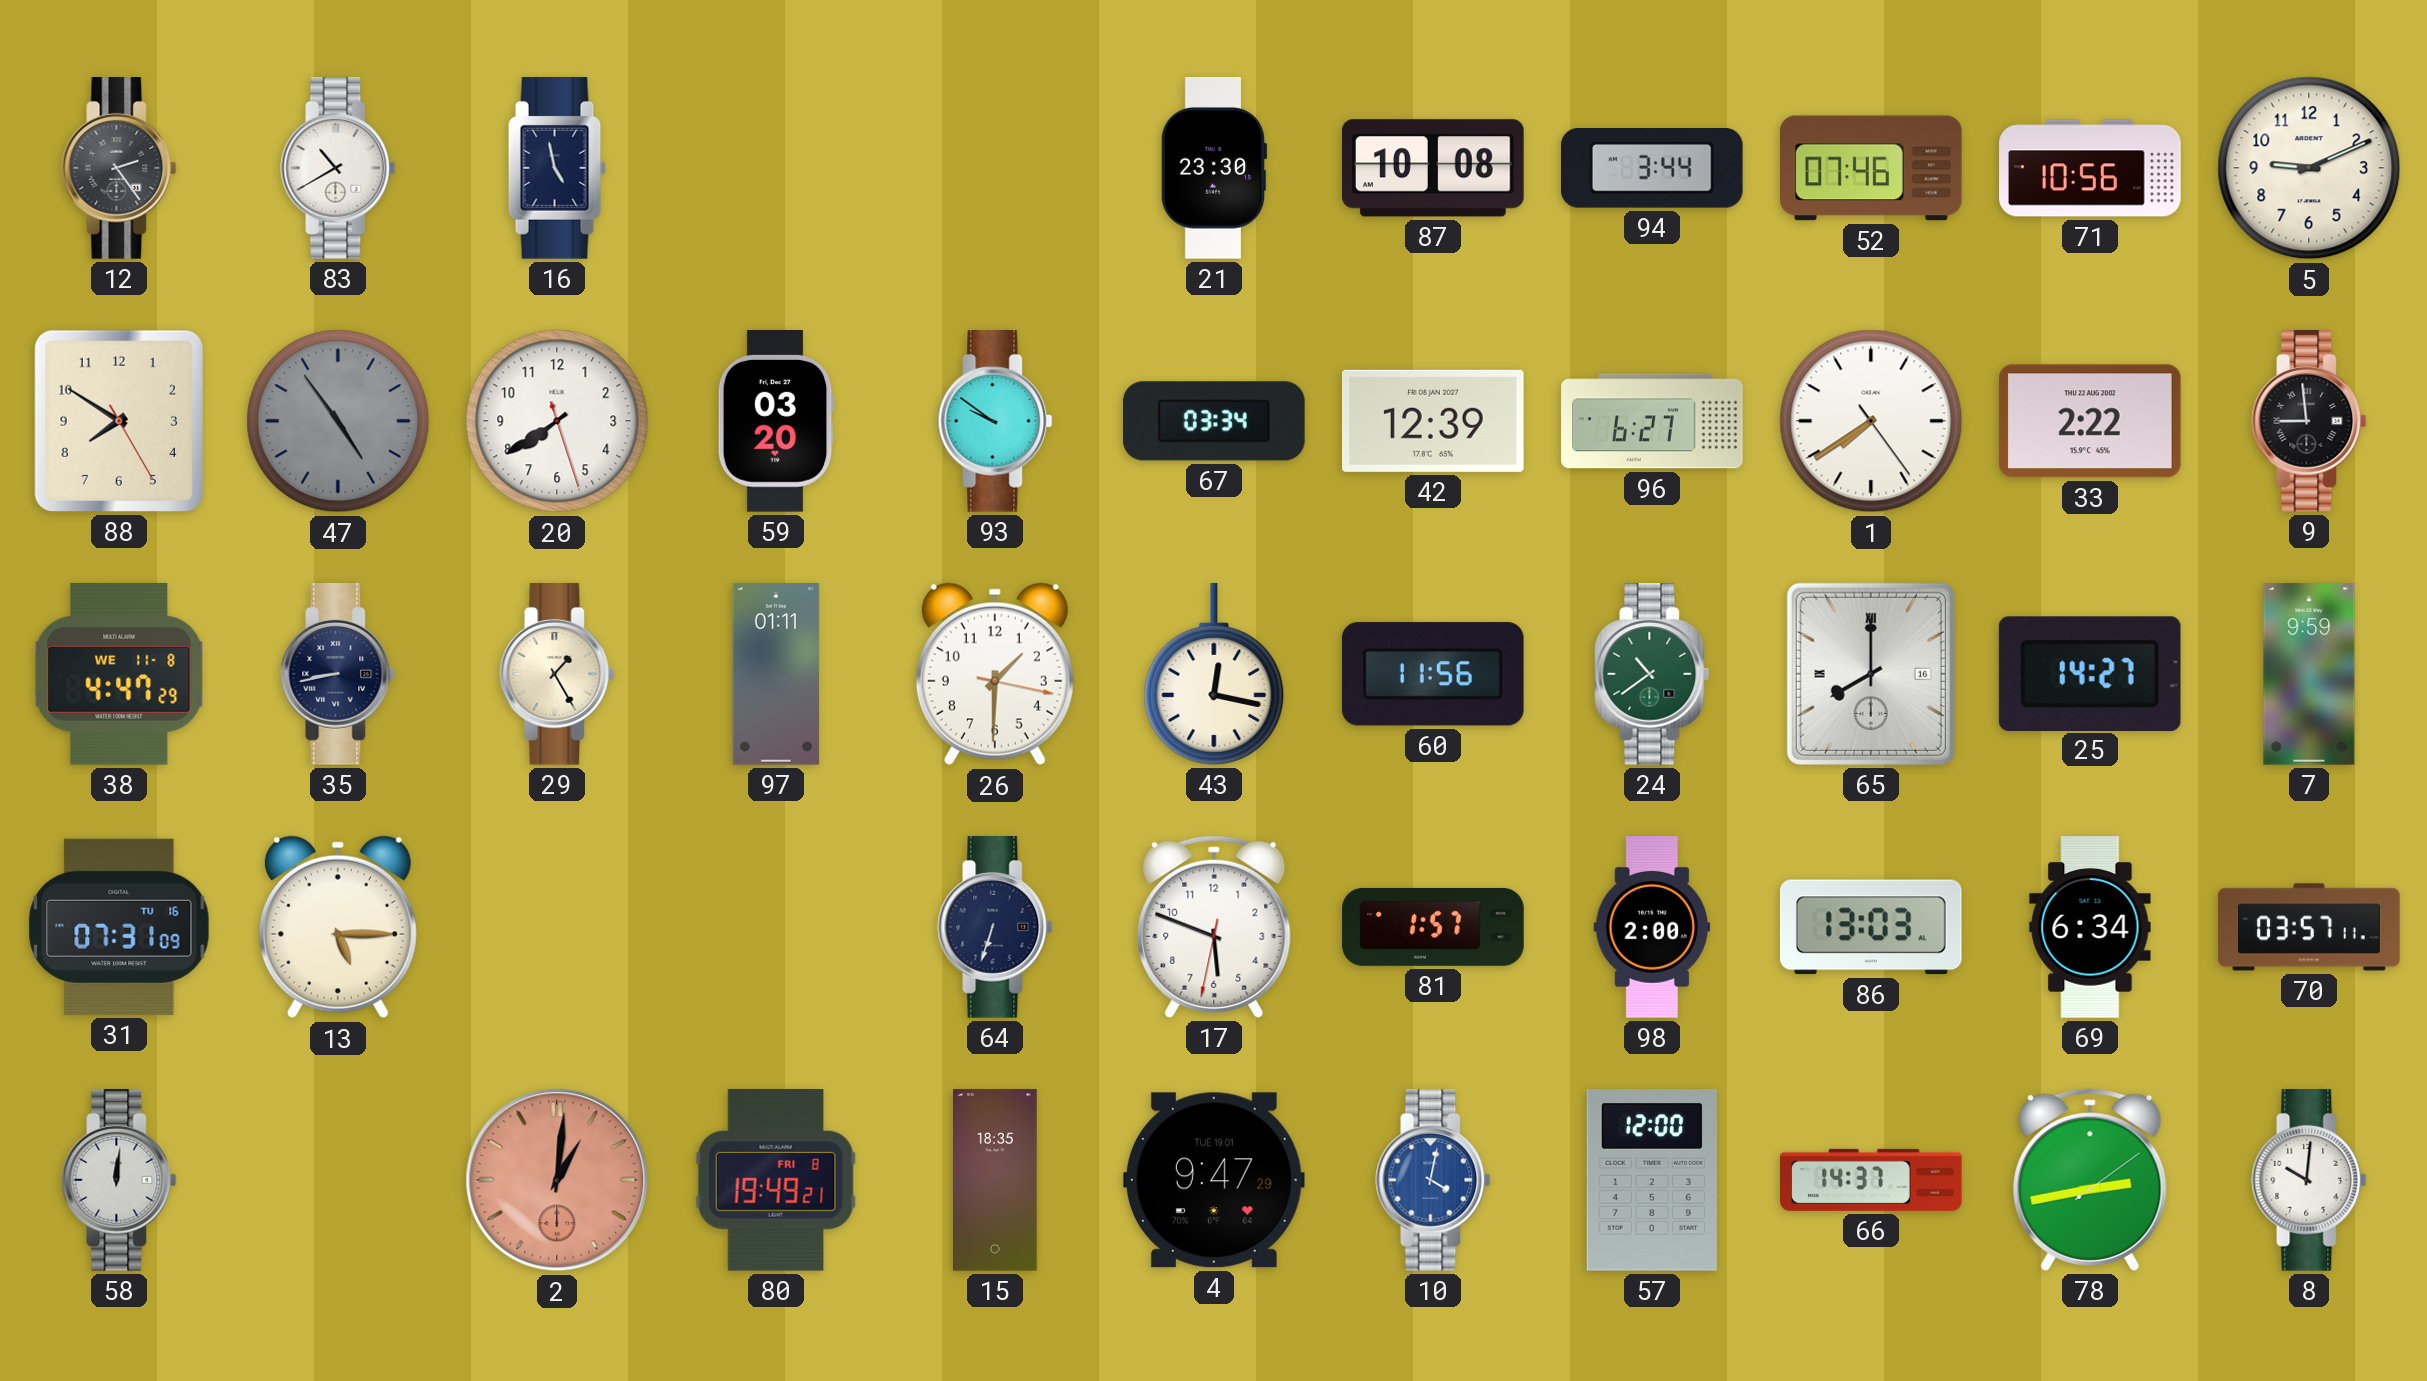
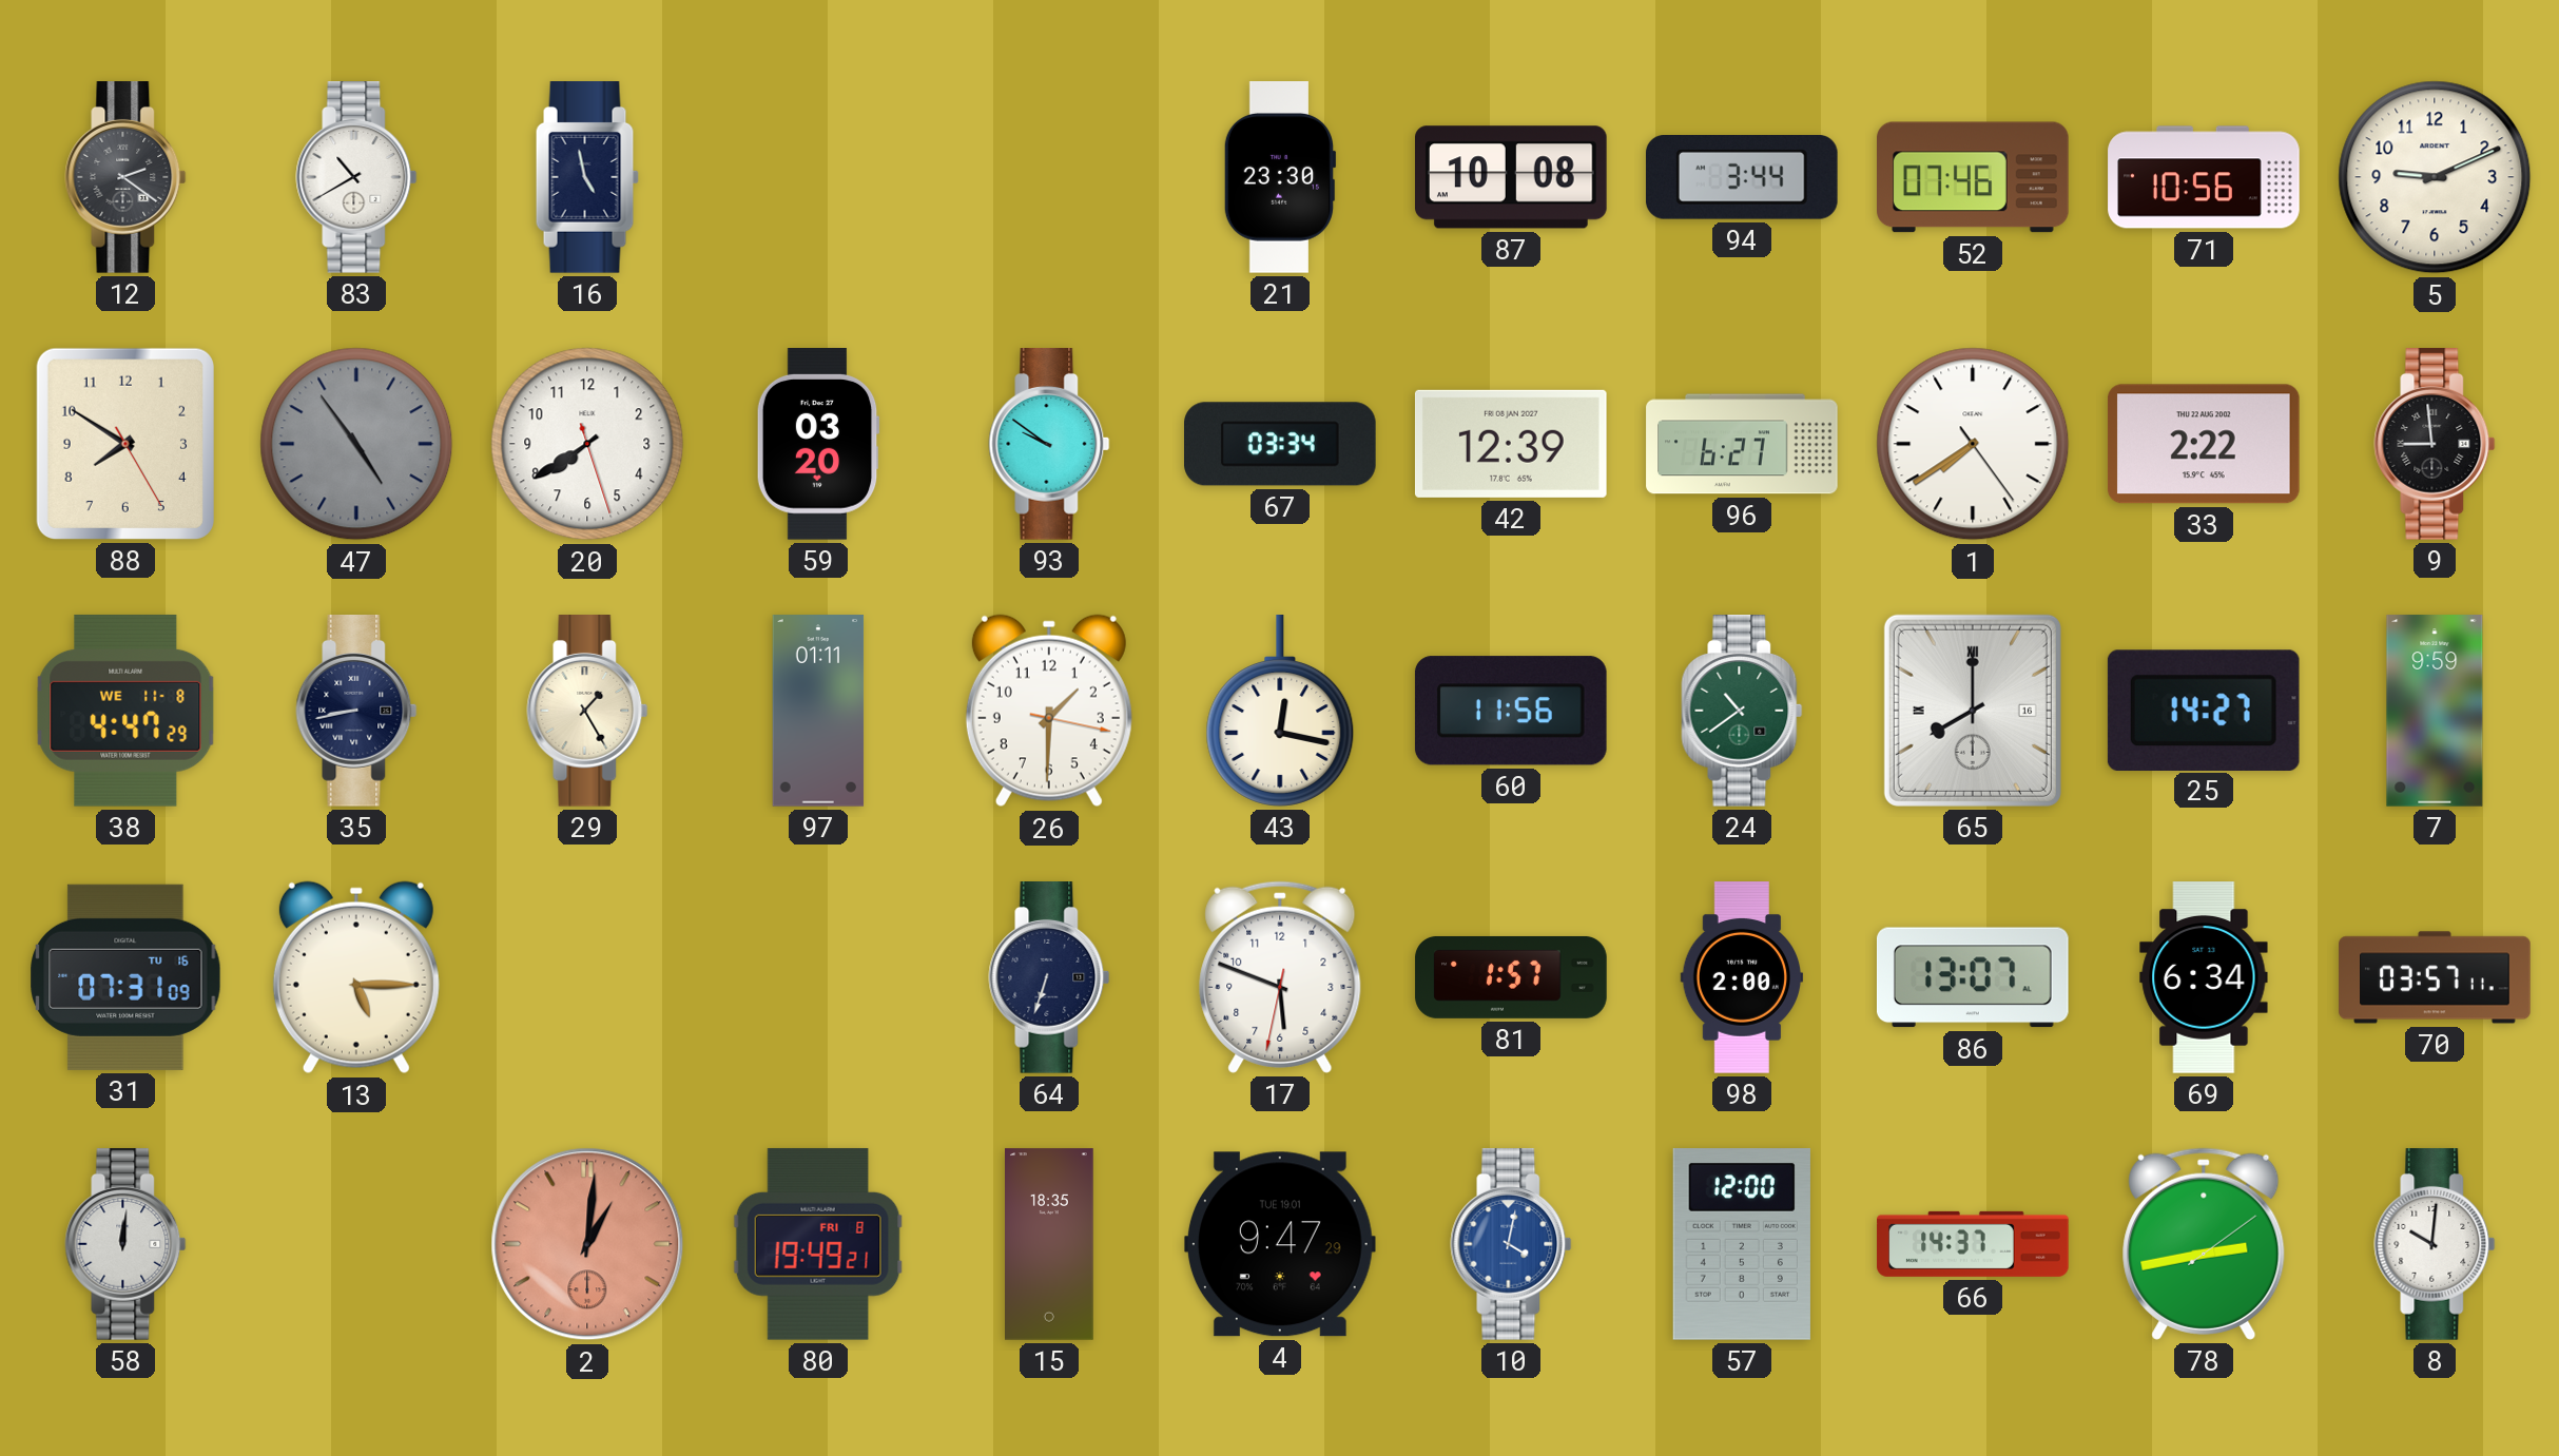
12: 2:24 -> 2:21 (125, 178)
86: 13:03 -> 13:07 (1973, 977)
